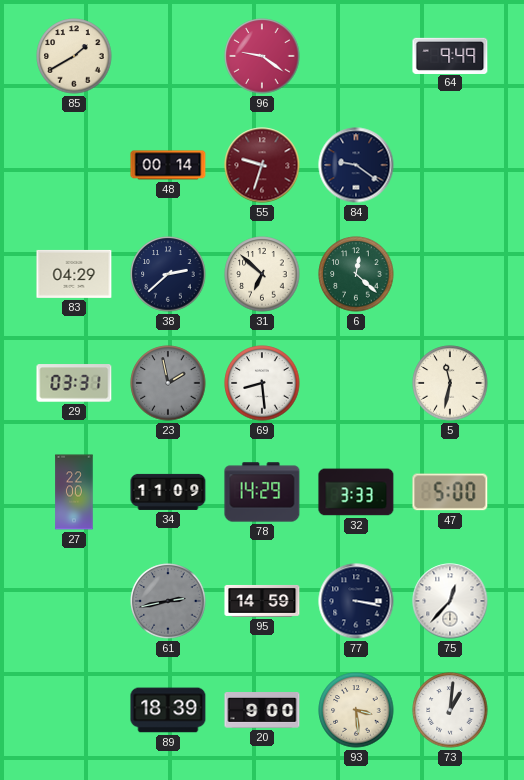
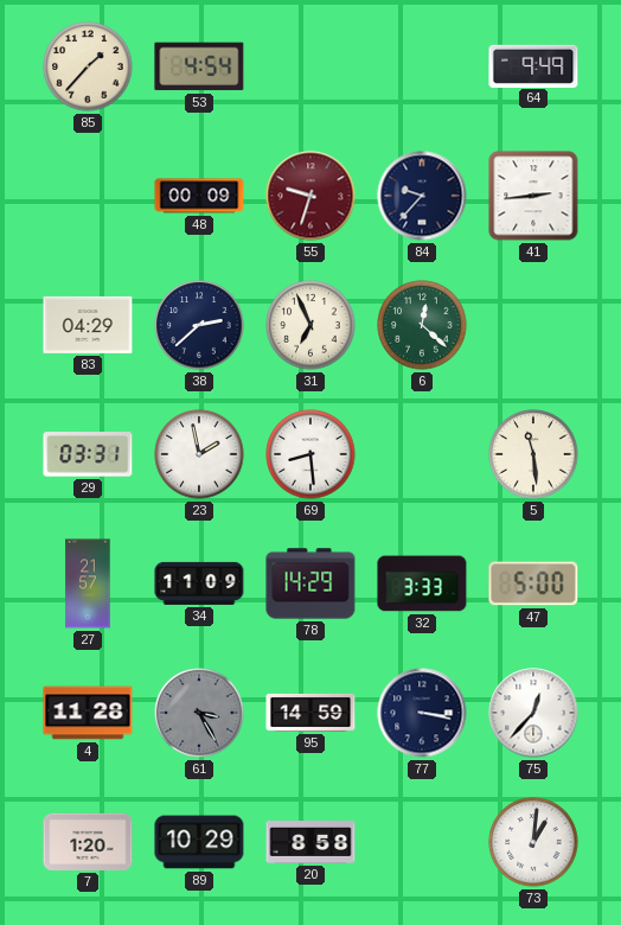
85: 1:40 -> 1:37 (88, 66)
53: none -> 4:54 (199, 66)
96: 9:21 -> none (262, 56)
48: 00:14 -> 00:09 (199, 196)
84: 9:21 -> 9:37 (422, 196)
41: none -> 2:44 (533, 196)
31: 6:52 -> 6:56 (310, 325)
23 dial: grey -> white (199, 454)
5: 11:32 -> 11:29 (533, 454)
27: 22:00 -> 21:57 (88, 583)
4: none -> 11:28 (88, 713)
61: 2:43 -> 3:25 (199, 713)
7: none -> 1:20 (88, 842)
89: 18:39 -> 10:29 (199, 842)
20: 9:00 -> 8:58 (310, 843)
93: 3:29 -> none (356, 710)
